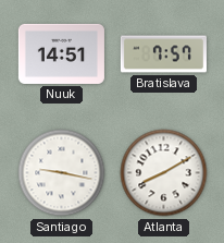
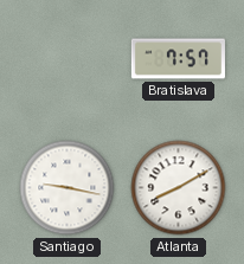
Nuuk: 14:51 -> none (61, 53)
